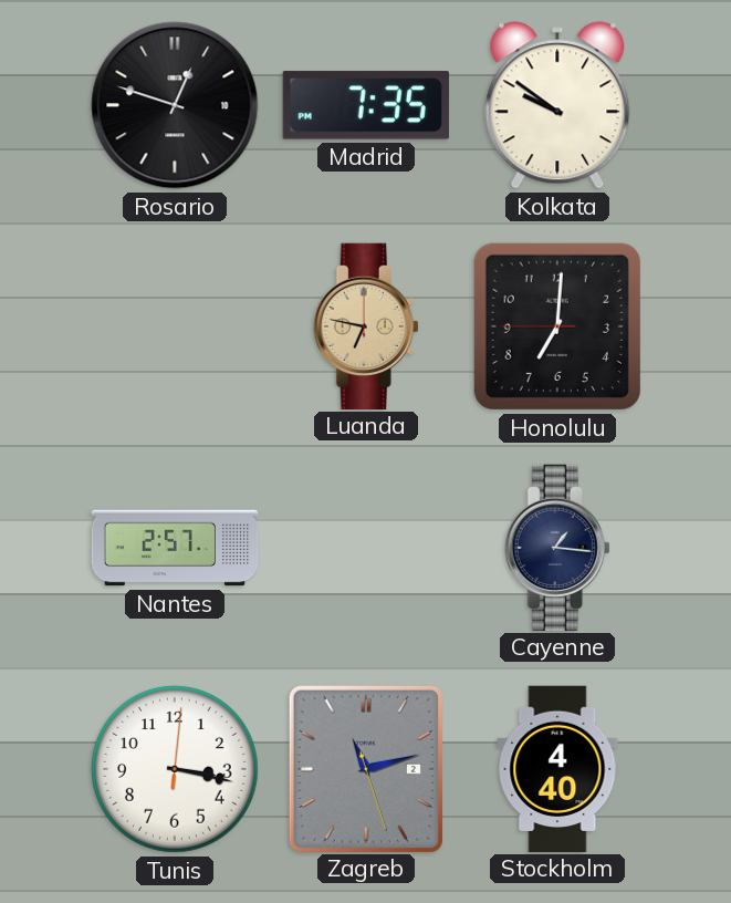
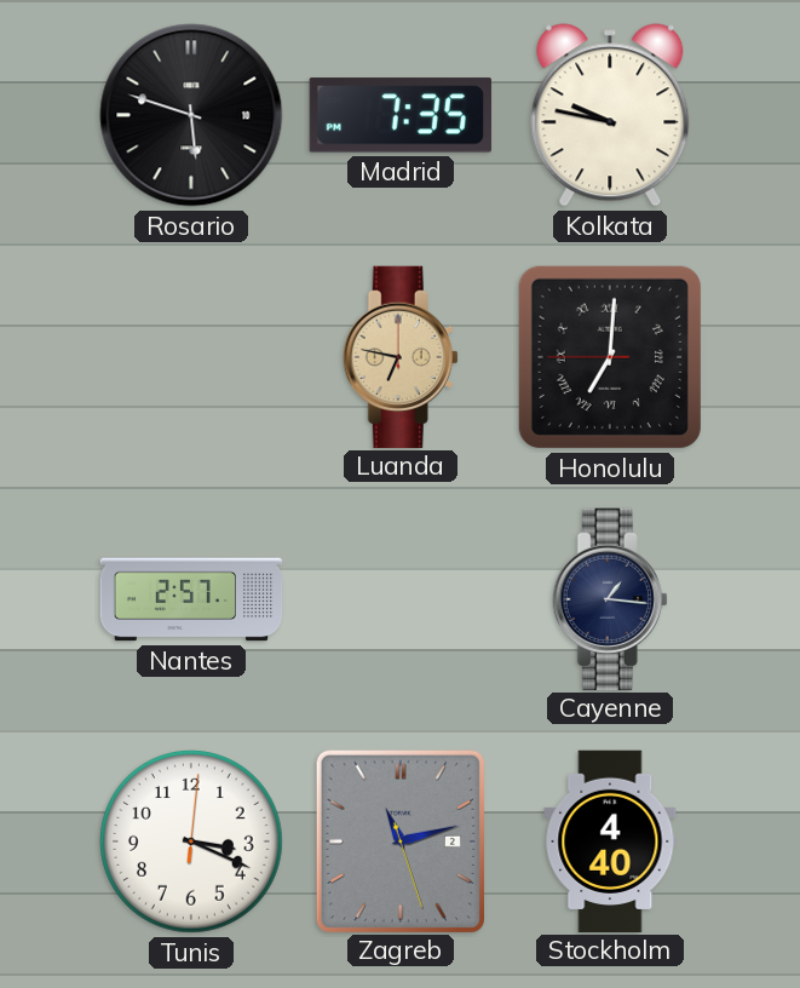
Rosario: 12:48 -> 5:48 (191, 115)
Kolkata: 9:51 -> 9:47 (610, 115)
Honolulu numerals: Arabic -> Roman (610, 357)
Tunis: 3:17 -> 3:19 (192, 843)
